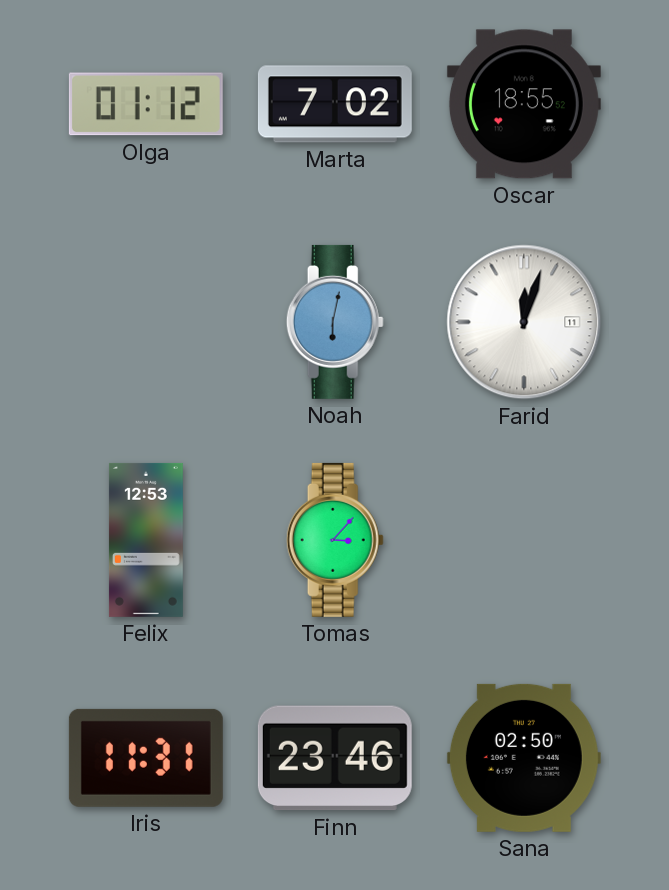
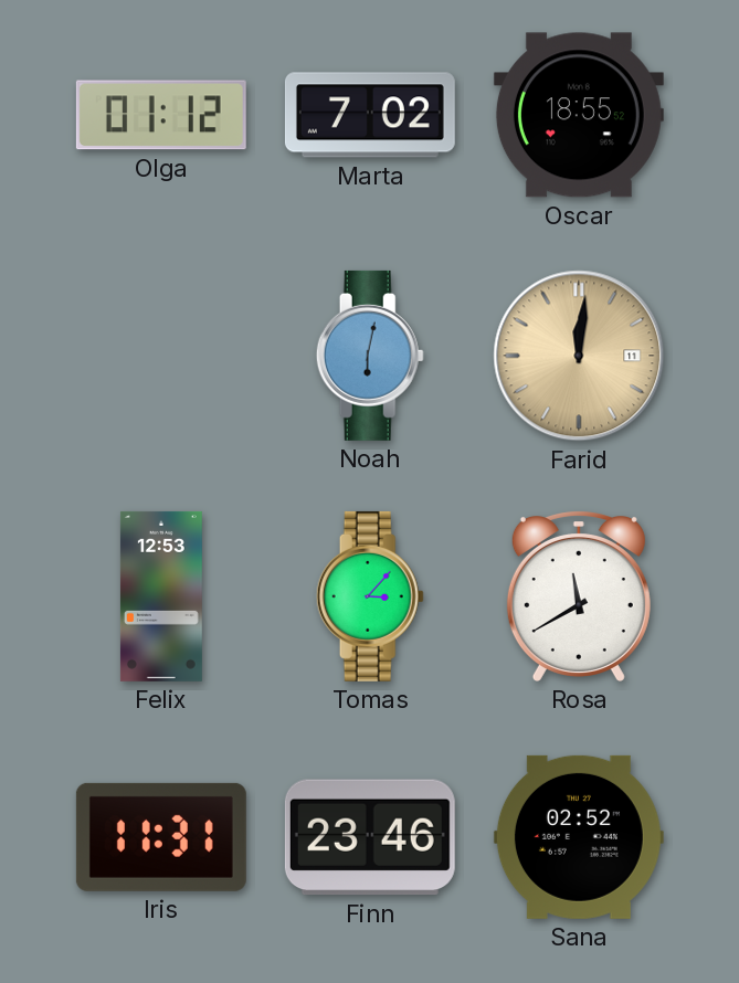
Farid: 12:03 -> 12:01 (579, 356)
Farid dial: white -> champagne (579, 356)
Rosa: none -> 11:40 (579, 596)
Sana: 02:50 -> 02:52 (579, 837)
